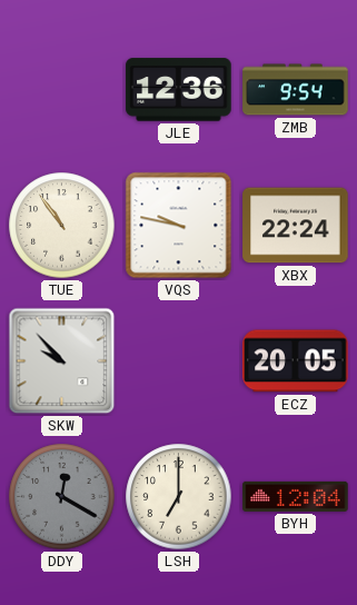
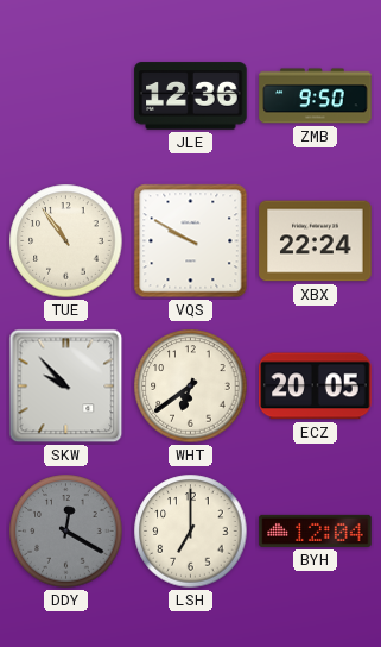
ZMB: 9:54 -> 9:50 (316, 96)
VQS: 9:47 -> 9:50 (191, 241)
WHT: none -> 6:39 (191, 387)
